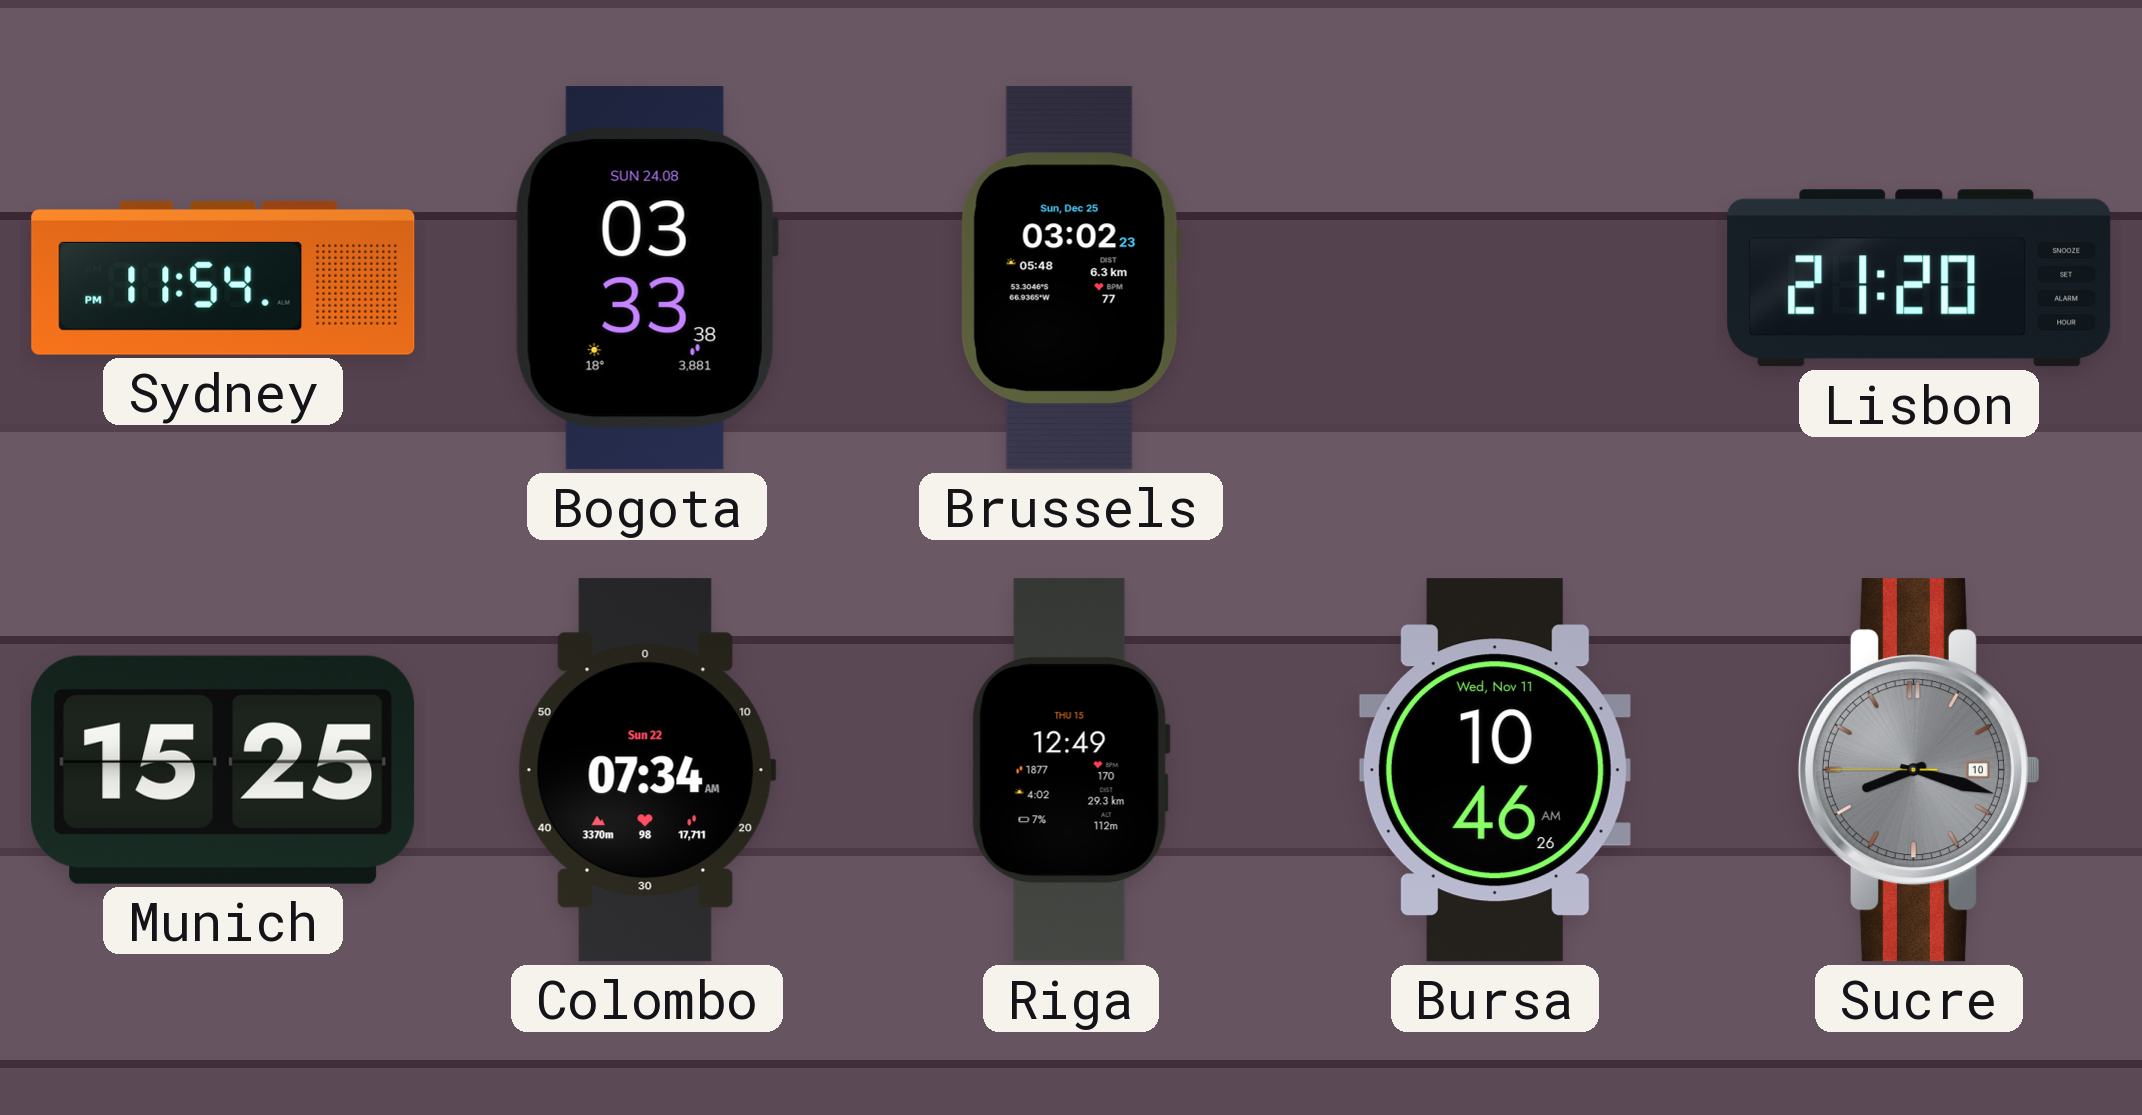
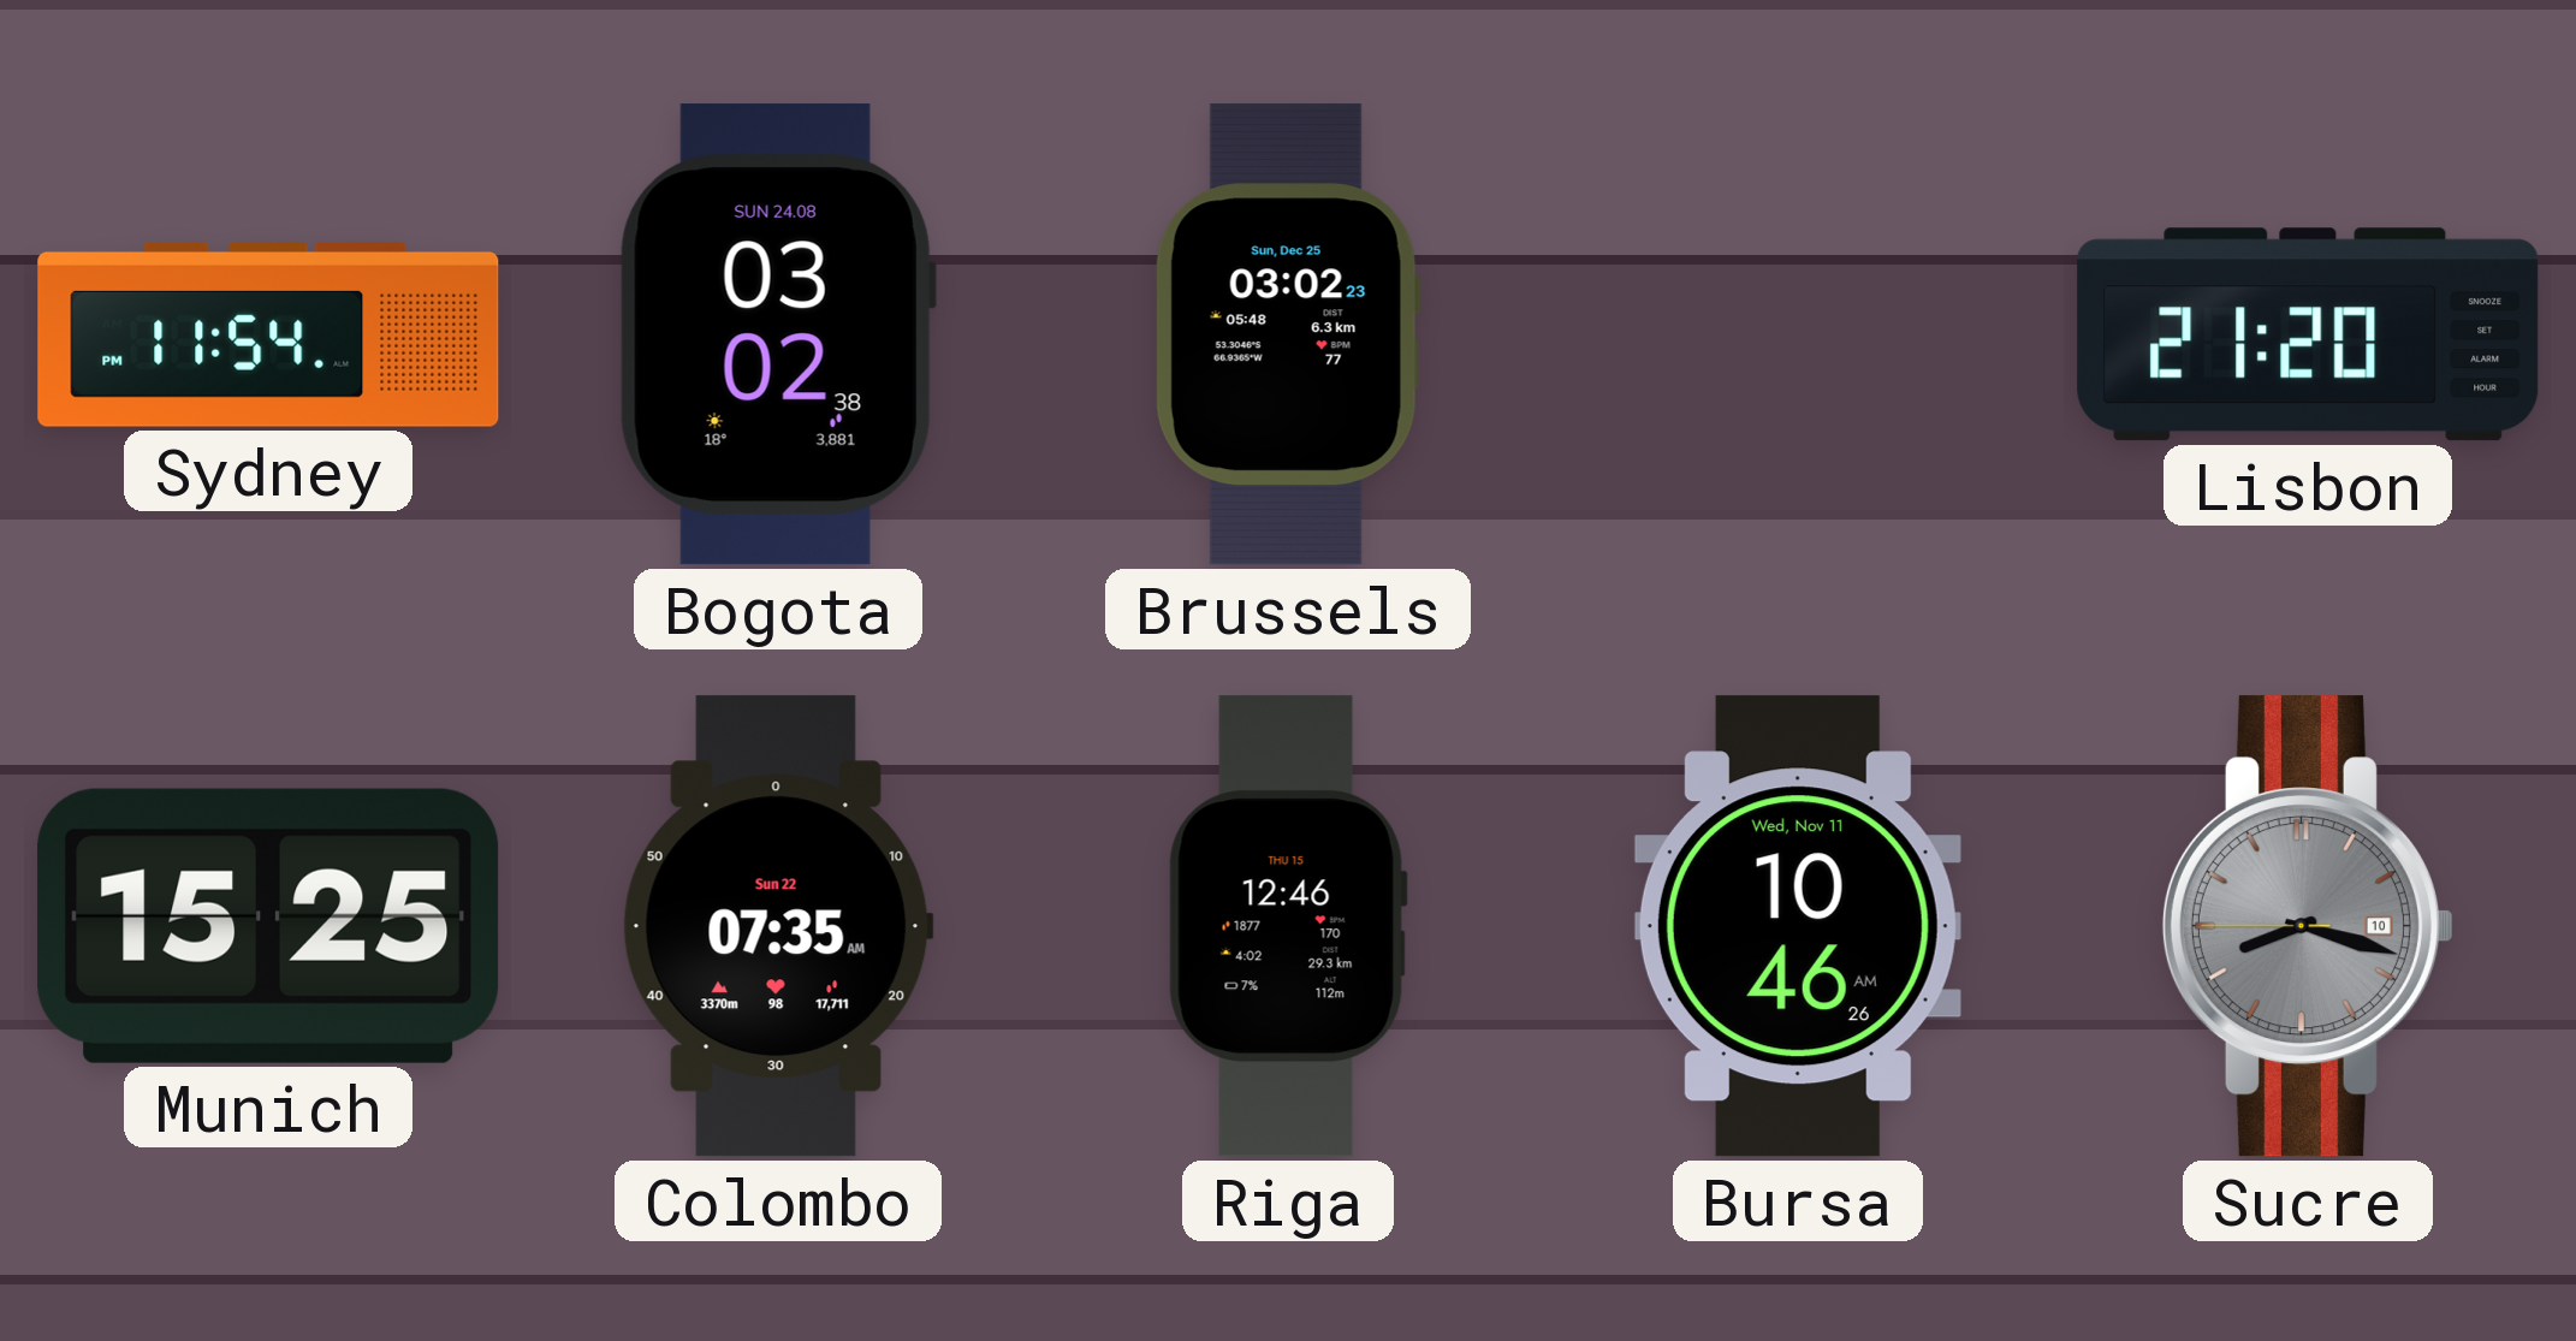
Bogota: 03:33 -> 03:02 (778, 334)
Colombo: 07:34 -> 07:35 (778, 926)
Riga: 12:49 -> 12:46 (1288, 926)
